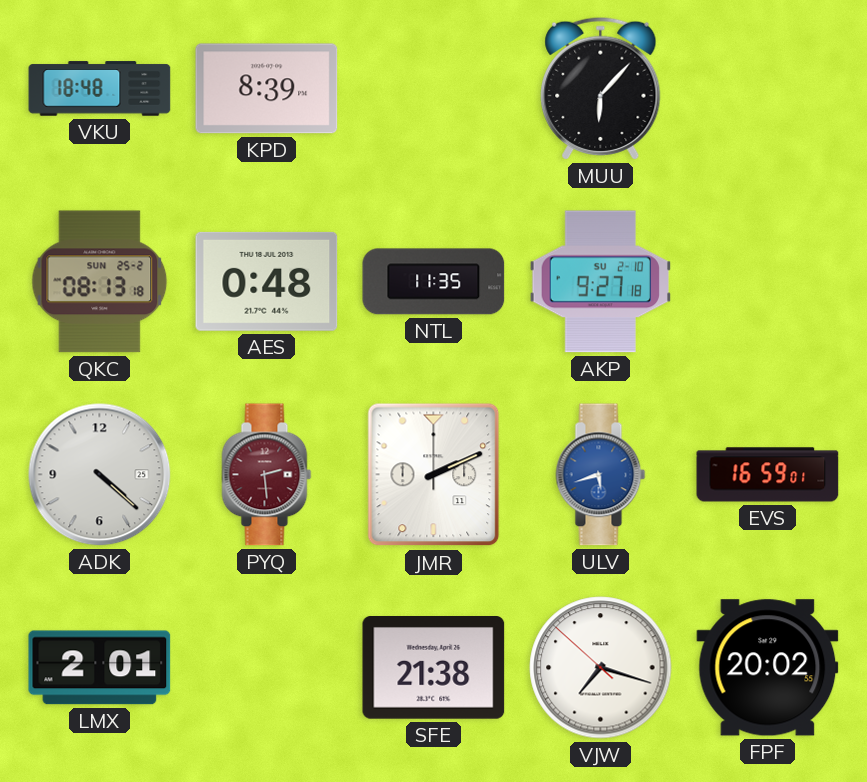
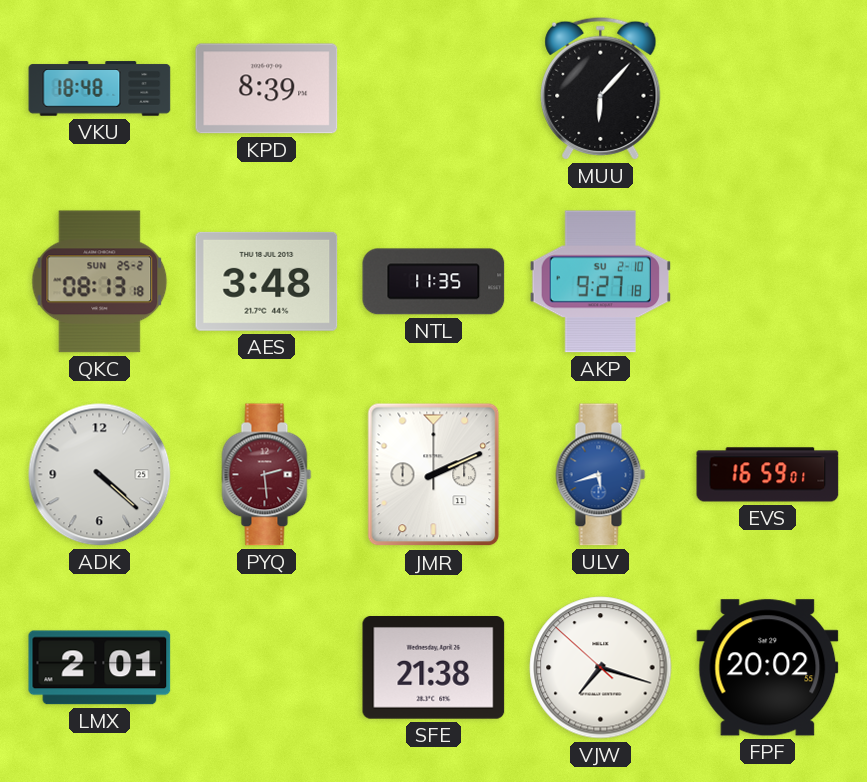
AES: 0:48 -> 3:48 (267, 281)
